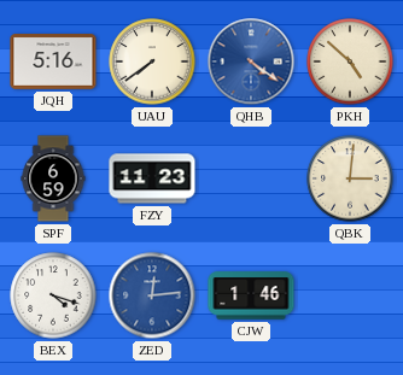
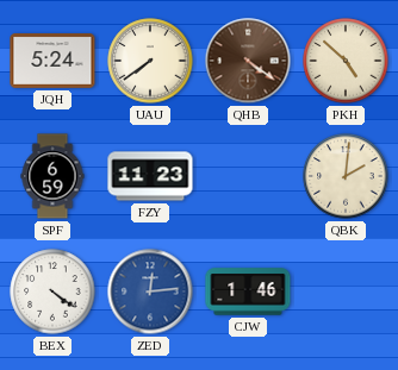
JQH: 5:16 -> 5:24 (52, 62)
QHB dial: blue -> brown (248, 61)
QBK: 3:01 -> 2:01 (346, 176)
BEX: 4:18 -> 4:21 (52, 291)
